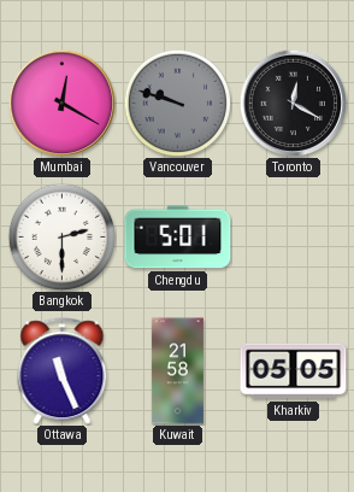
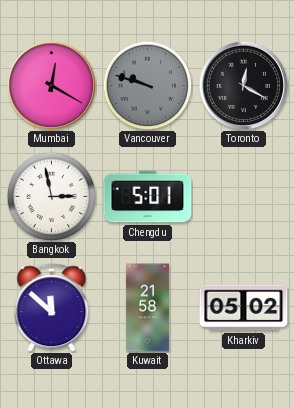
Bangkok: 2:30 -> 2:58 (51, 196)
Ottawa: 11:26 -> 11:52 (52, 308)
Kharkiv: 05:05 -> 05:02 (244, 308)
